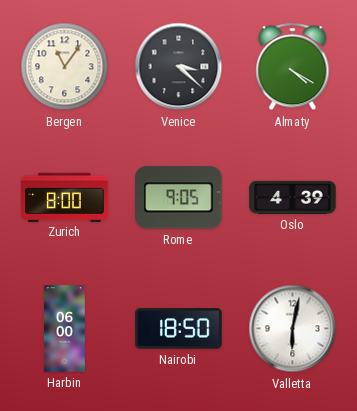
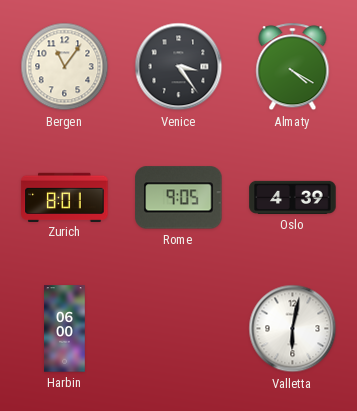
Venice: 3:22 -> 3:24 (179, 67)
Zurich: 8:00 -> 8:01 (65, 197)
Nairobi: 18:50 -> none (179, 329)
